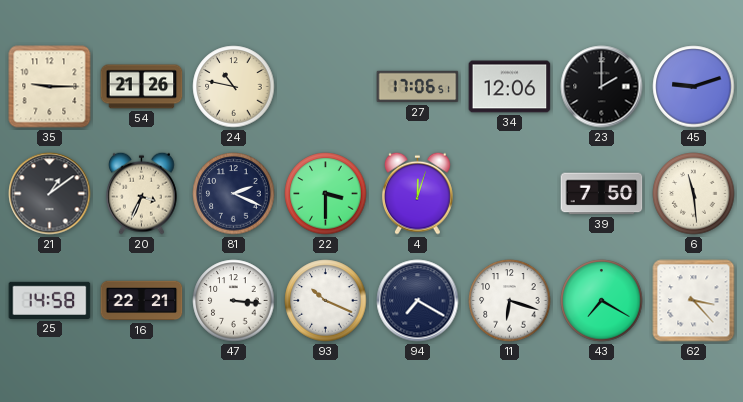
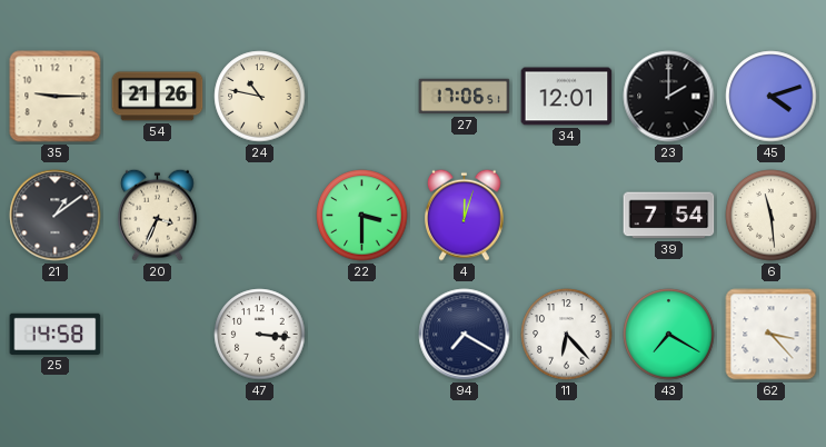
34: 12:06 -> 12:01 (567, 97)
45: 9:12 -> 4:12 (772, 97)
81: 2:19 -> none (234, 194)
39: 7:50 -> 7:54 (669, 216)
16: 22:21 -> none (142, 301)
93: 10:19 -> none (326, 301)
11: 6:18 -> 6:23 (567, 335)
